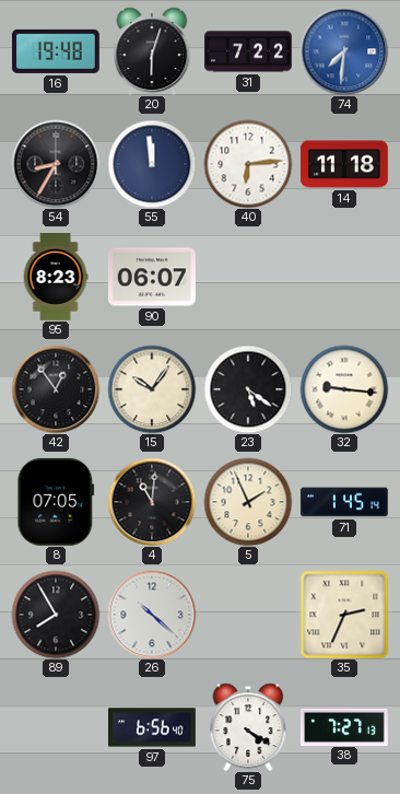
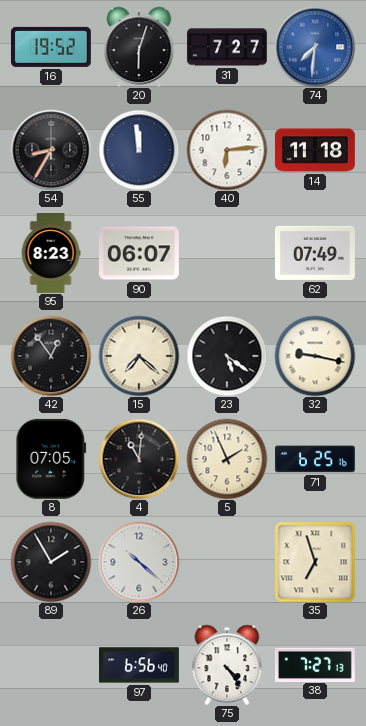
16: 19:48 -> 19:52 (51, 47)
31: 7:22 -> 7:27 (227, 47)
62: none -> 07:49 (315, 253)
15: 10:06 -> 7:22 (139, 356)
32: 9:16 -> 9:17 (315, 356)
71: 1:45 -> 6:25 (315, 459)
89: 7:55 -> 1:55 (51, 562)
35: 2:34 -> 6:57 (315, 562)
75: 4:20 -> 4:24 (227, 665)
